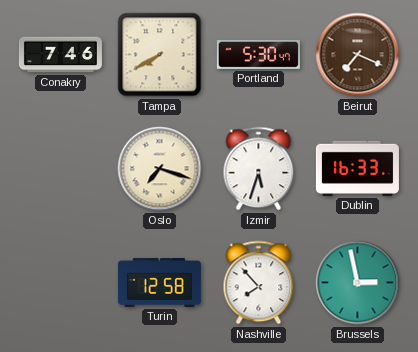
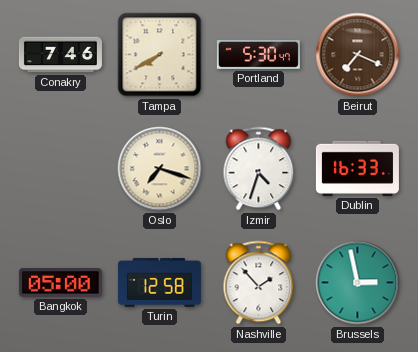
Izmir: 5:33 -> 4:33 (259, 169)
Bangkok: none -> 05:00 (60, 283)
Nashville: 7:53 -> 1:53 (259, 283)
